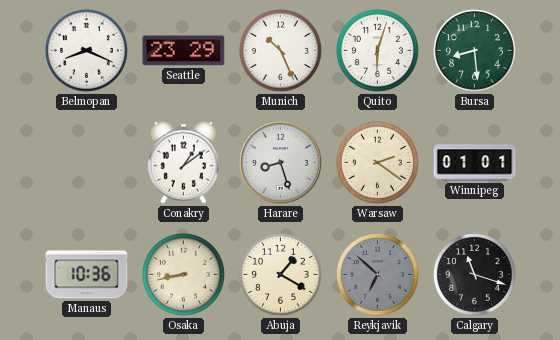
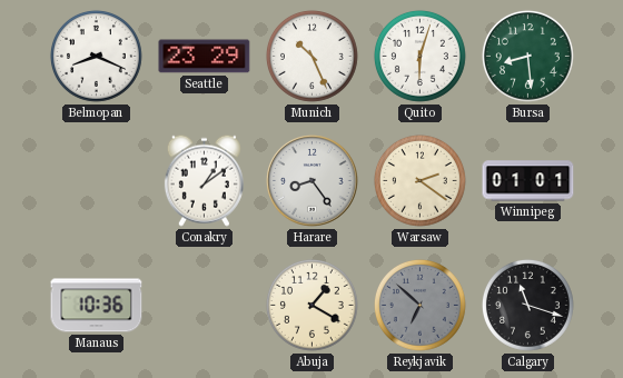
Harare: 8:27 -> 8:24 (313, 181)
Osaka: 8:43 -> none (183, 274)
